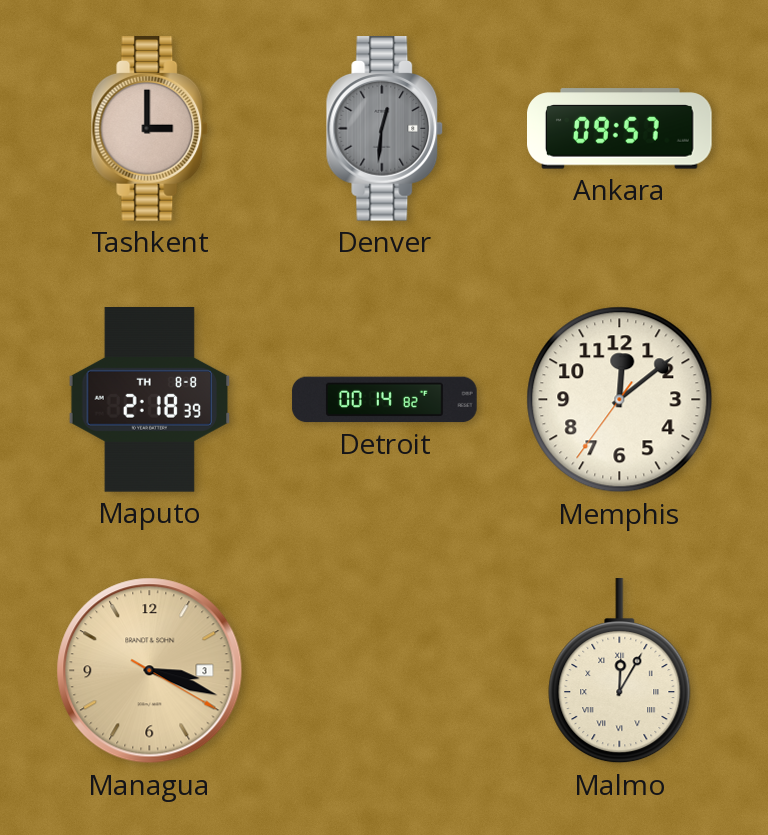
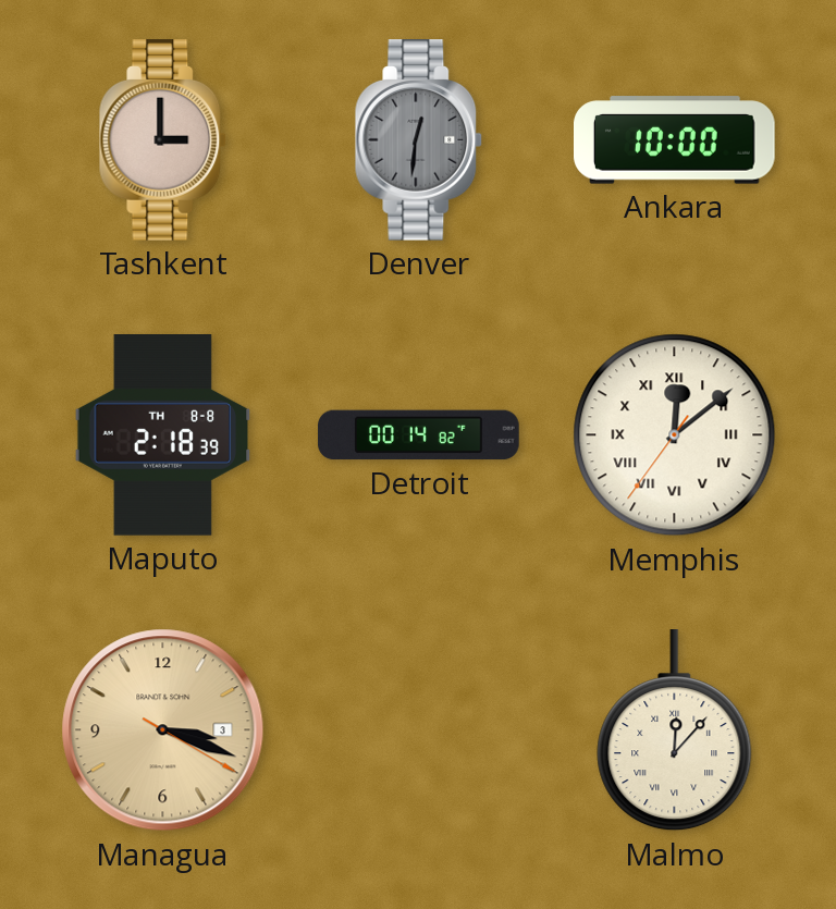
Ankara: 09:57 -> 10:00 (675, 140)
Memphis numerals: Arabic -> Roman (675, 435)
Malmo: 12:05 -> 12:07 (675, 732)
